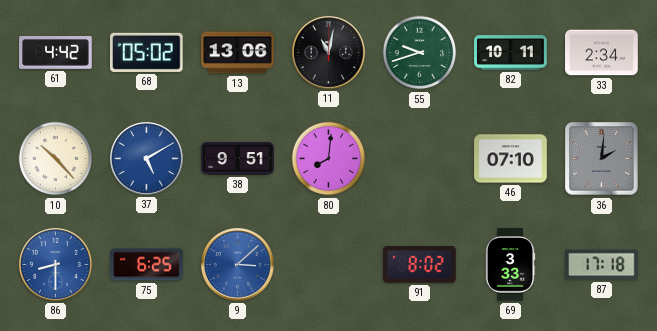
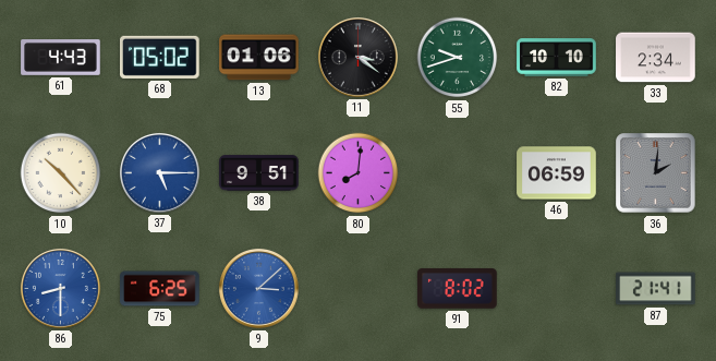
61: 4:42 -> 4:43 (61, 58)
13: 13:06 -> 01:06 (259, 58)
11: 11:02 -> 3:21 (357, 57)
82: 10:11 -> 10:10 (557, 58)
37: 5:10 -> 5:15 (159, 172)
46: 07:10 -> 06:59 (557, 173)
69: 3:33 -> none (510, 265)
87: 17:18 -> 21:41 (656, 289)
